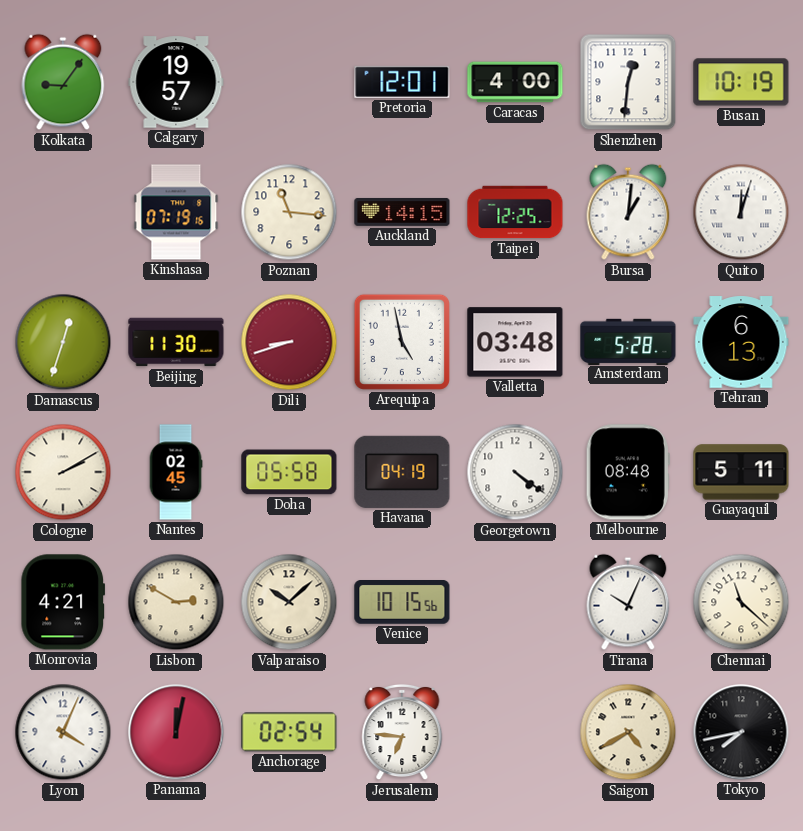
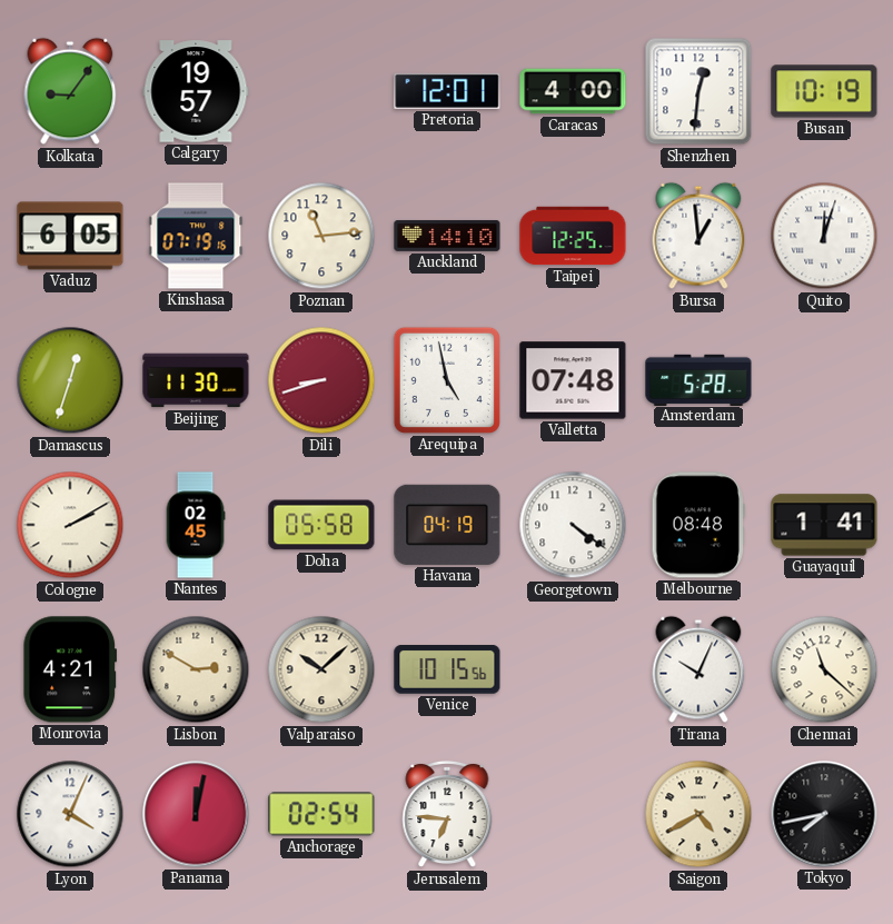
Vaduz: none -> 6:05 (70, 236)
Poznan: 11:16 -> 11:14 (321, 236)
Auckland: 14:15 -> 14:10 (447, 236)
Bursa: 1:01 -> 12:59 (698, 236)
Valletta: 03:48 -> 07:48 (573, 380)
Tehran: 6:13 -> none (741, 342)
Guayaquil: 5:11 -> 1:41 (824, 525)
